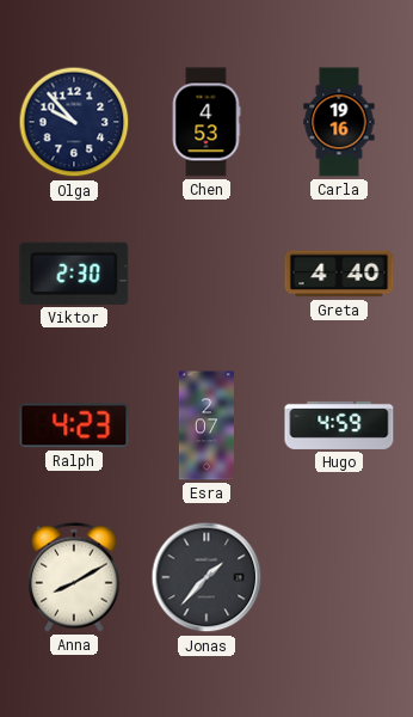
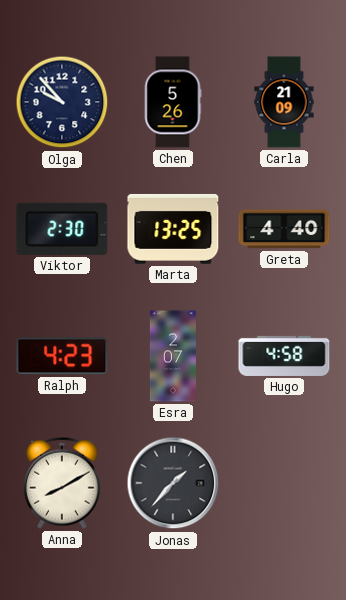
Chen: 4:53 -> 5:26 (173, 102)
Carla: 19:16 -> 21:09 (284, 102)
Marta: none -> 13:25 (173, 229)
Hugo: 4:59 -> 4:58 (284, 356)
